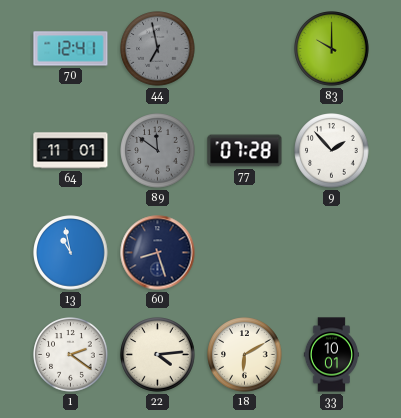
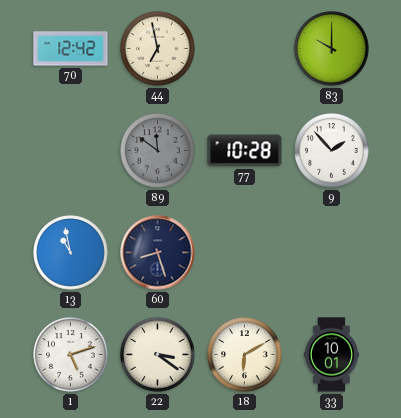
70: 12:41 -> 12:42 (71, 49)
44 dial: grey -> cream (158, 49)
64: 11:01 -> none (71, 151)
77: 07:28 -> 10:28 (245, 151)
1: 2:21 -> 5:12 (71, 355)
22: 4:14 -> 3:21 (158, 355)
